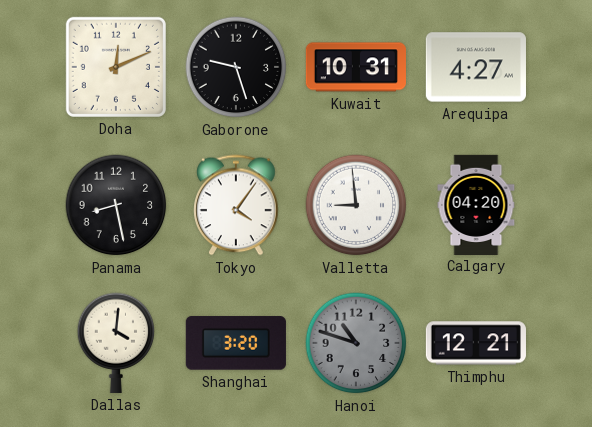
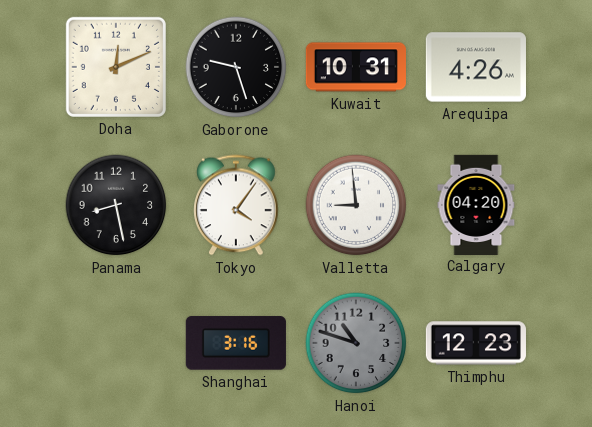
Arequipa: 4:27 -> 4:26 (476, 67)
Dallas: 4:01 -> none (116, 343)
Shanghai: 3:20 -> 3:16 (236, 343)
Thimphu: 12:21 -> 12:23 (475, 343)
